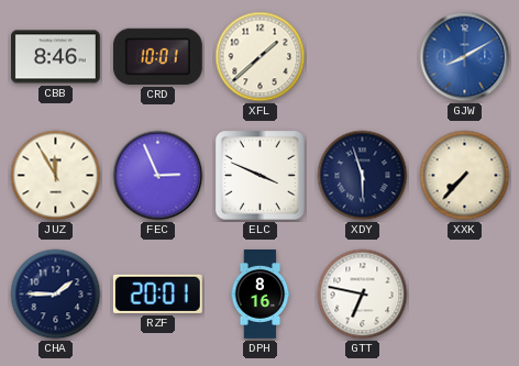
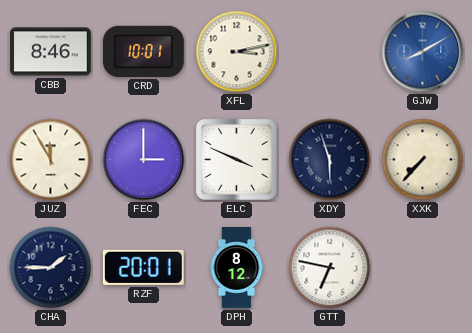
XFL: 1:38 -> 3:13 (237, 52)
FEC: 2:56 -> 3:00 (144, 160)
DPH: 8:16 -> 8:12 (237, 268)
